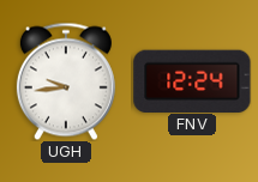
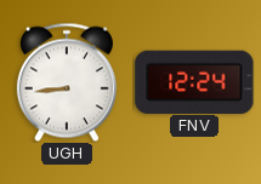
UGH: 9:44 -> 8:44 (67, 82)
